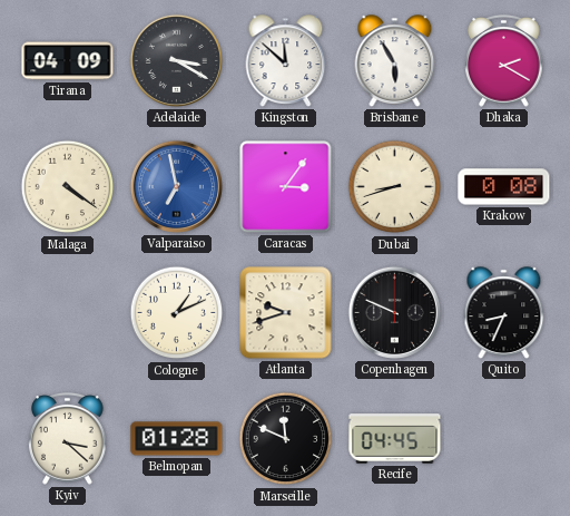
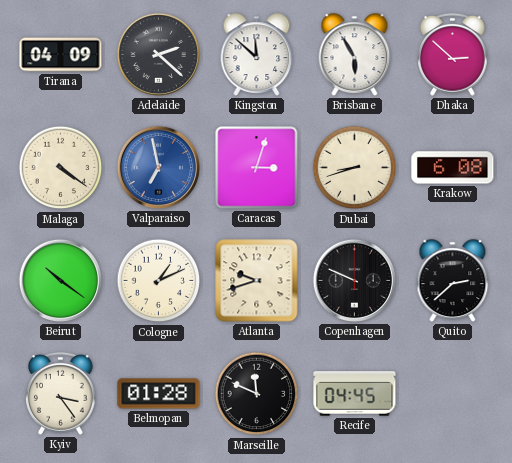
Adelaide: 3:20 -> 2:22 (158, 54)
Dhaka: 2:20 -> 2:52 (453, 55)
Caracas: 3:06 -> 3:03 (257, 168)
Krakow: 0:08 -> 6:08 (453, 168)
Beirut: none -> 10:21 (60, 280)
Quito: 8:34 -> 2:38 (453, 281)
Kyiv: 3:22 -> 3:24 (61, 394)
